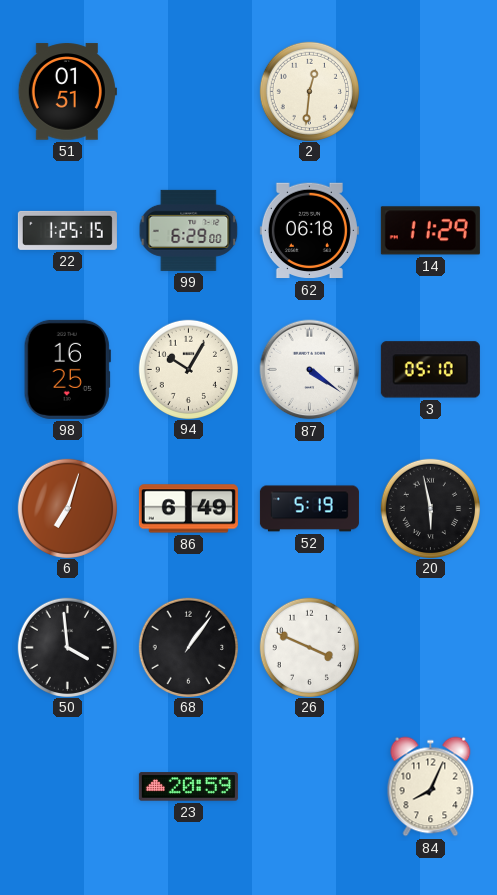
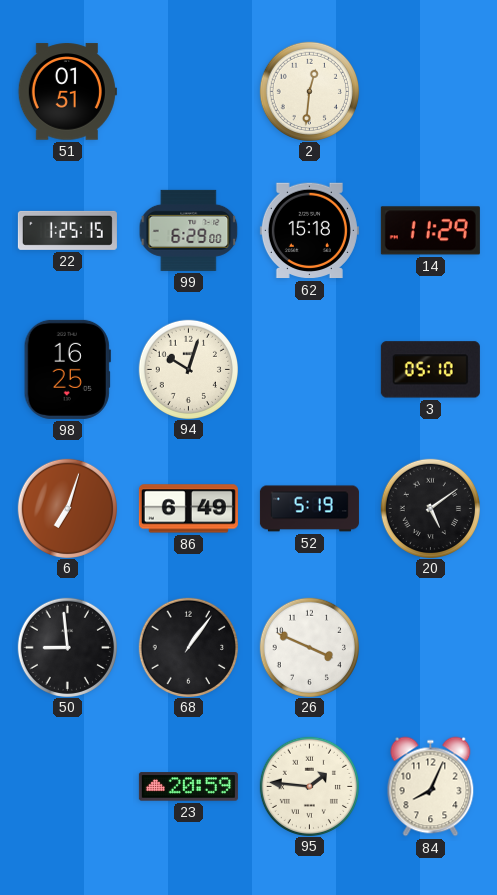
62: 06:18 -> 15:18 (309, 231)
94: 10:05 -> 10:03 (188, 369)
87: 4:21 -> none (310, 370)
20: 5:58 -> 5:09 (430, 508)
50: 3:59 -> 8:59 (67, 647)
95: none -> 1:46 (309, 786)
